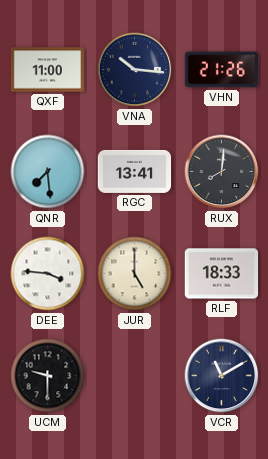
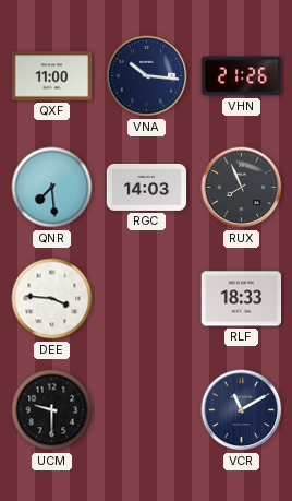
RGC: 13:41 -> 14:03 (147, 187)
RUX: 8:01 -> 7:56 (242, 188)
JUR: 5:00 -> none (135, 274)
